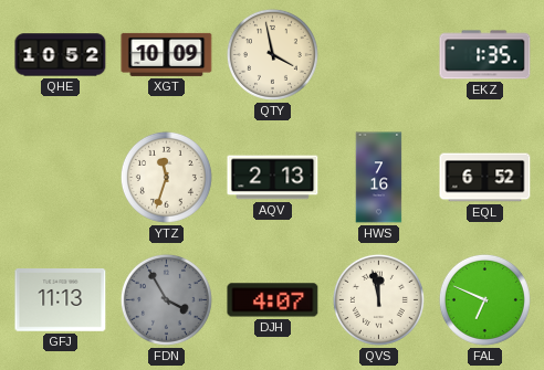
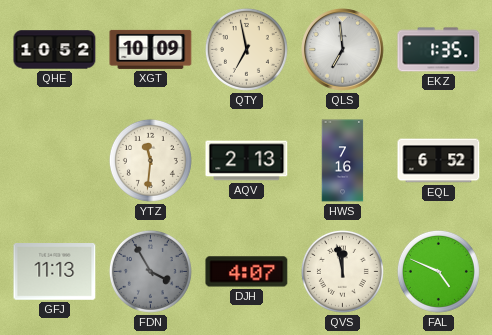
QTY: 3:58 -> 6:58 (246, 49)
QLS: none -> 6:59 (343, 50)
YTZ: 11:33 -> 11:31 (150, 160)
FAL: 6:49 -> 4:49 (438, 271)
